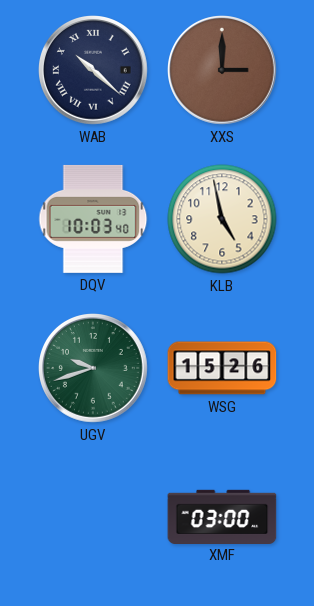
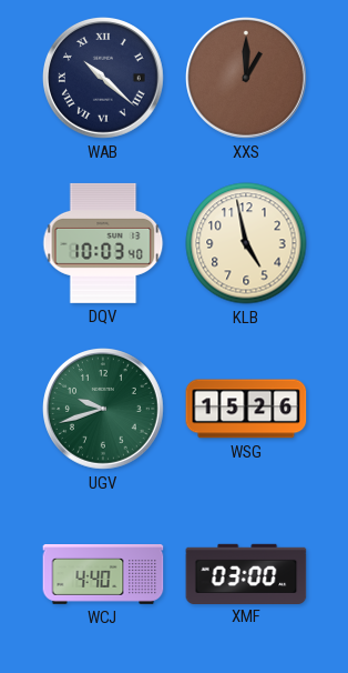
XXS: 3:00 -> 1:00 (247, 79)
WCJ: none -> 4:40 (103, 575)
